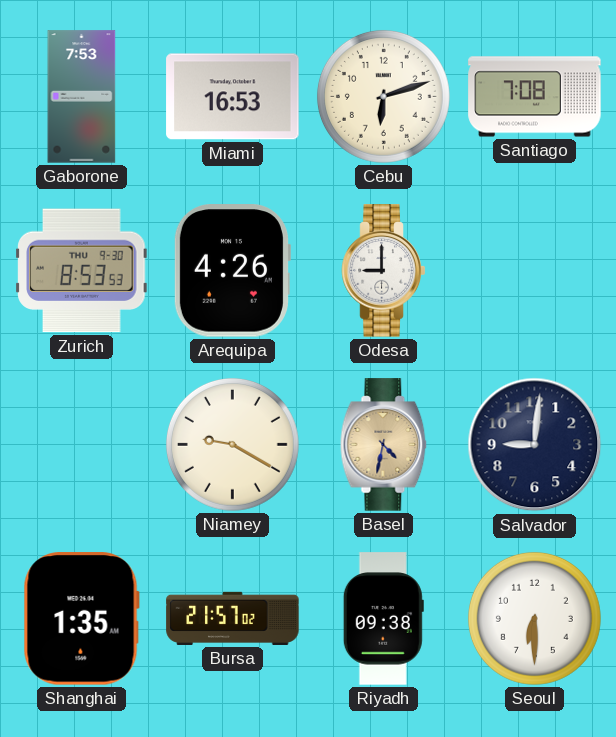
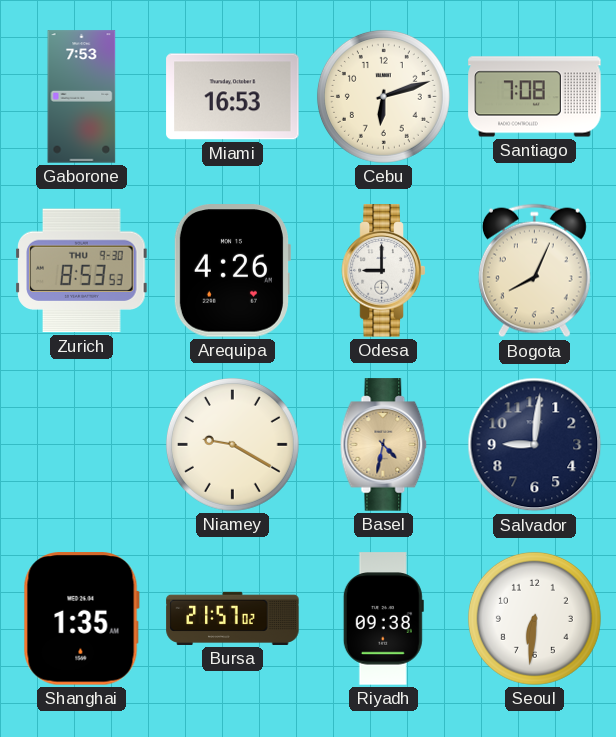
Bogota: none -> 8:04 (534, 271)
Seoul: 6:30 -> 6:31 (534, 618)
